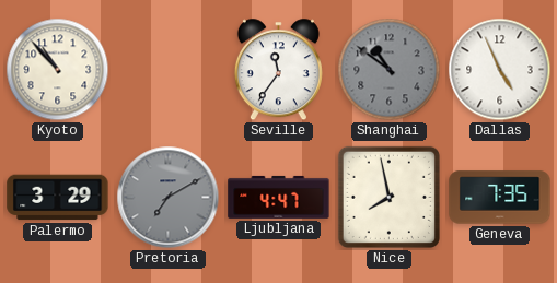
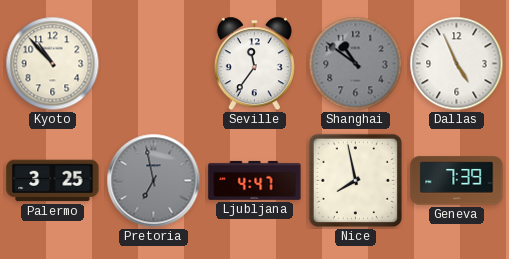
Palermo: 3:29 -> 3:25 (53, 181)
Pretoria: 7:10 -> 6:58 (154, 181)
Geneva: 7:35 -> 7:39 (457, 181)
